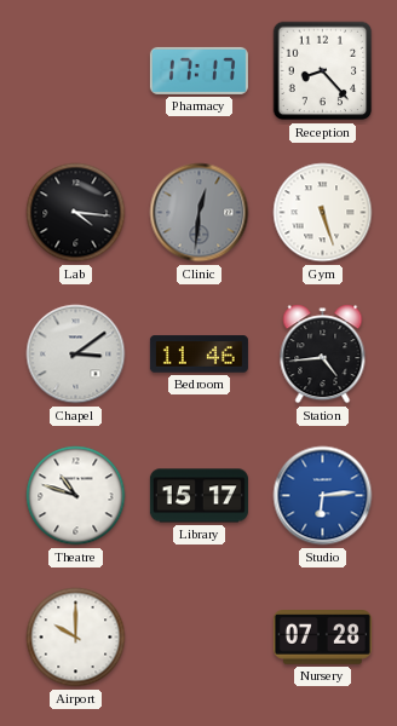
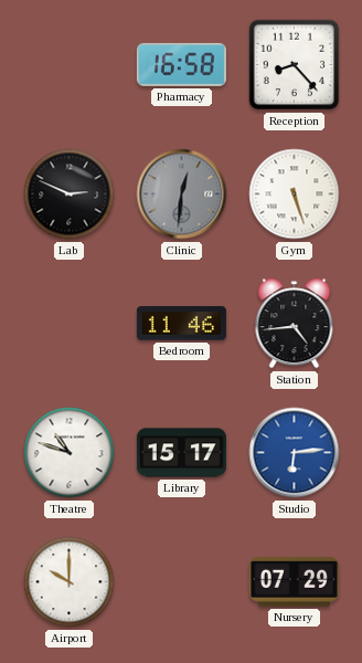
Pharmacy: 17:17 -> 16:58 (181, 64)
Lab: 4:16 -> 2:49 (70, 194)
Chapel: 3:09 -> none (76, 355)
Nursery: 07:28 -> 07:29 (294, 582)
